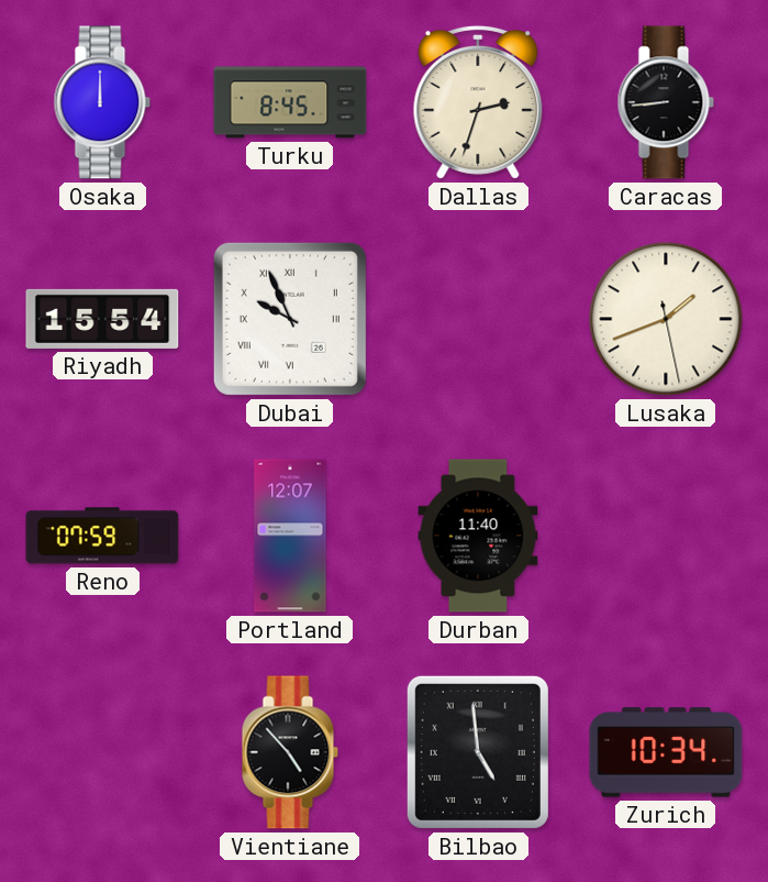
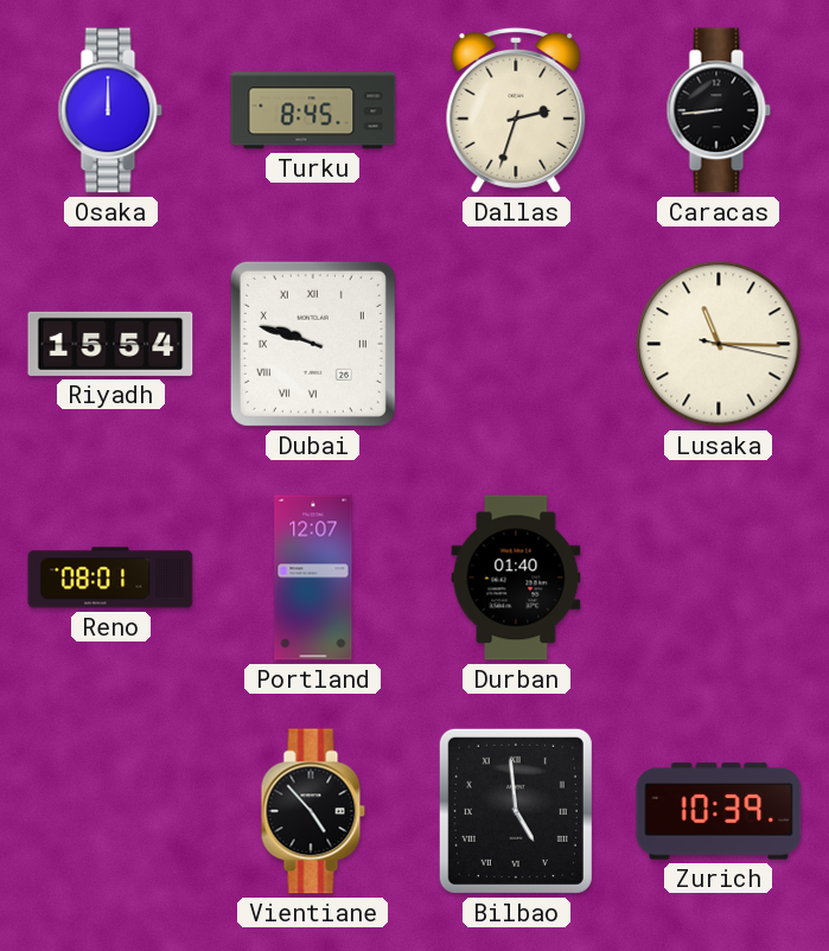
Dubai: 9:56 -> 9:48 (313, 344)
Lusaka: 1:41 -> 11:15 (719, 344)
Reno: 07:59 -> 08:01 (110, 577)
Durban: 11:40 -> 01:40 (516, 577)
Zurich: 10:34 -> 10:39 (719, 811)
